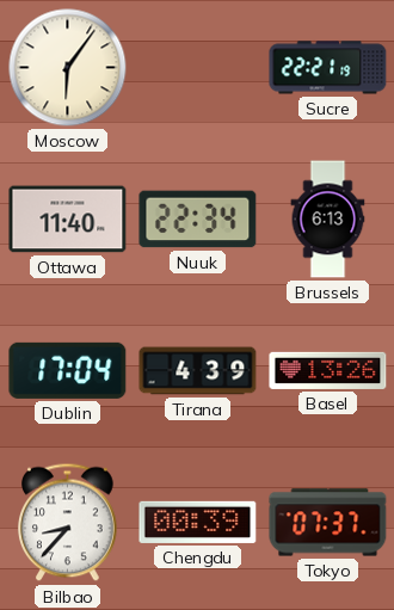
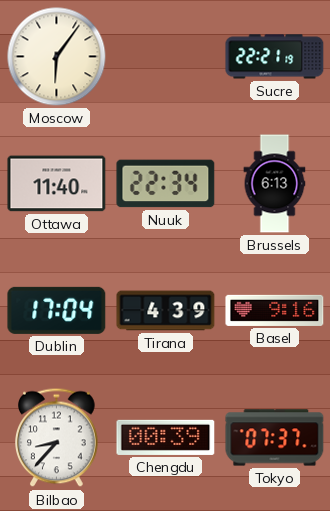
Basel: 13:26 -> 9:16 (275, 310)
